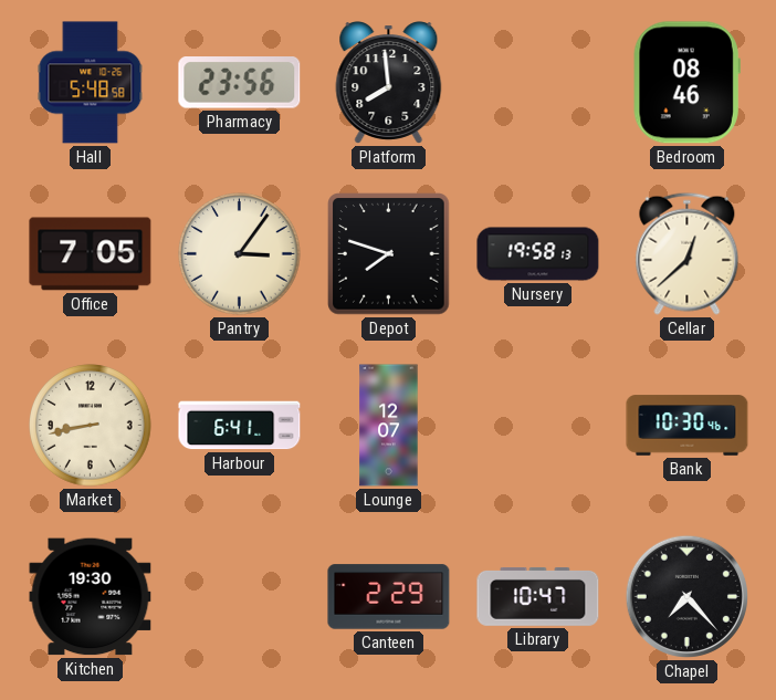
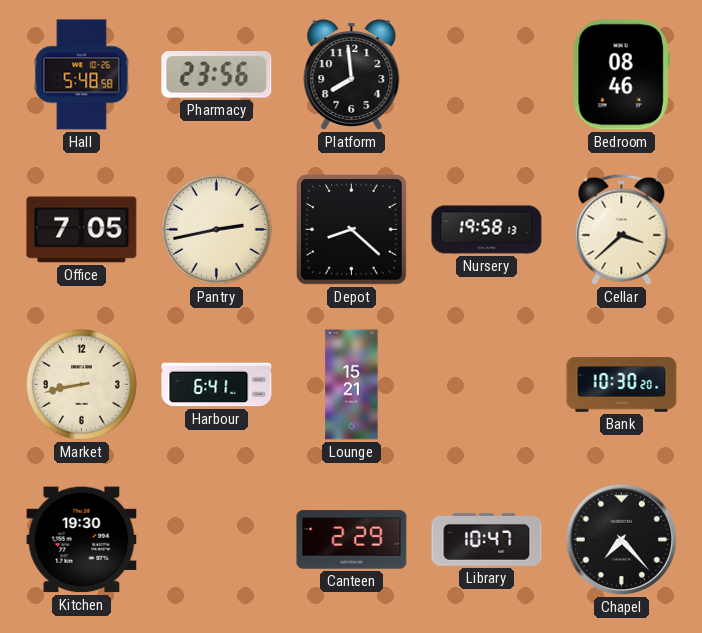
Pantry: 3:06 -> 2:43 (217, 230)
Depot: 7:48 -> 8:22 (352, 230)
Cellar: 12:38 -> 3:38 (622, 229)
Lounge: 12:07 -> 15:21 (352, 385)
Bank: 10:30:46 -> 10:30:20 (622, 385)
